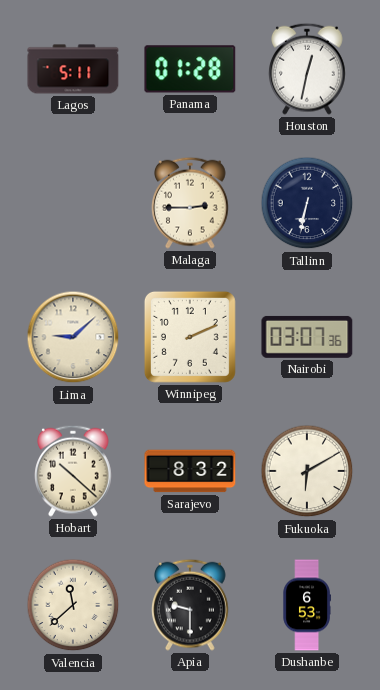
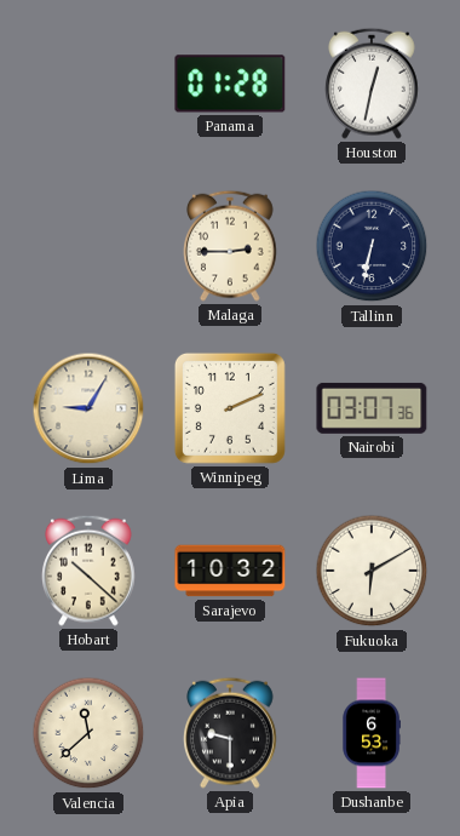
Lagos: 5:11 -> none (73, 69)
Lima: 9:08 -> 9:05 (88, 408)
Sarajevo: 8:32 -> 10:32 (230, 571)
